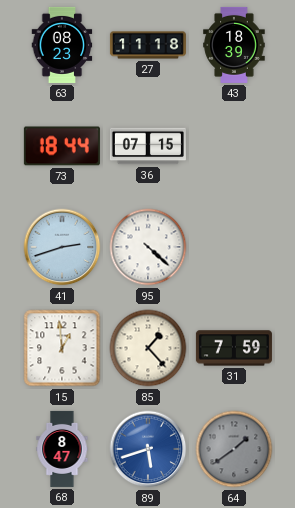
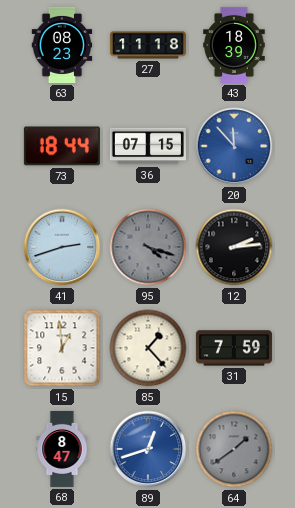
20: none -> 11:53 (234, 146)
95: 4:22 -> 4:18 (148, 247)
95 dial: white -> grey (148, 247)
12: none -> 2:14 (234, 247)
89: 5:42 -> 12:42 (148, 449)
